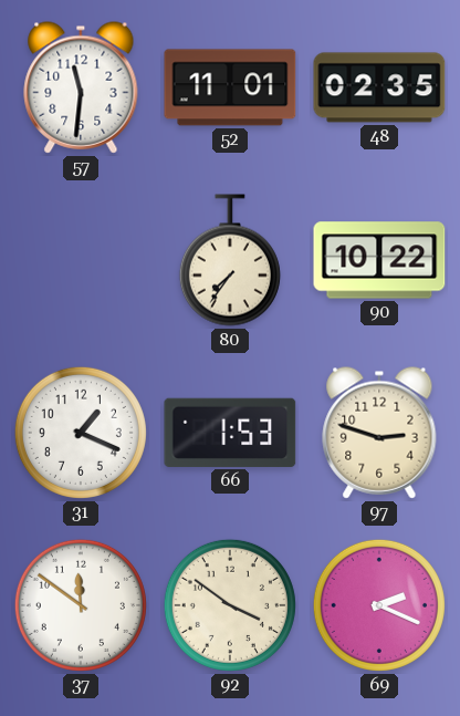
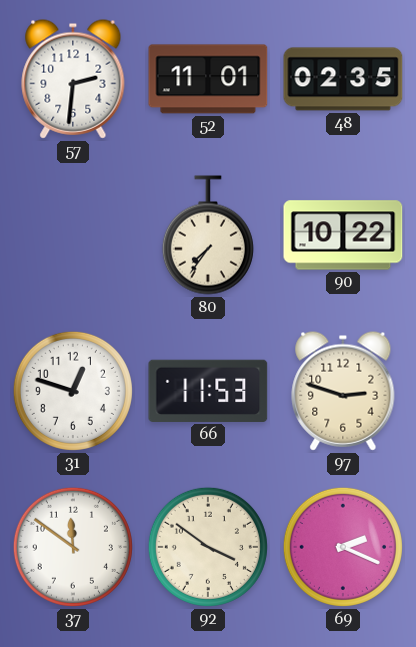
57: 11:31 -> 2:31 (73, 79)
31: 1:19 -> 12:48 (73, 391)
66: 1:53 -> 11:53 (208, 391)
